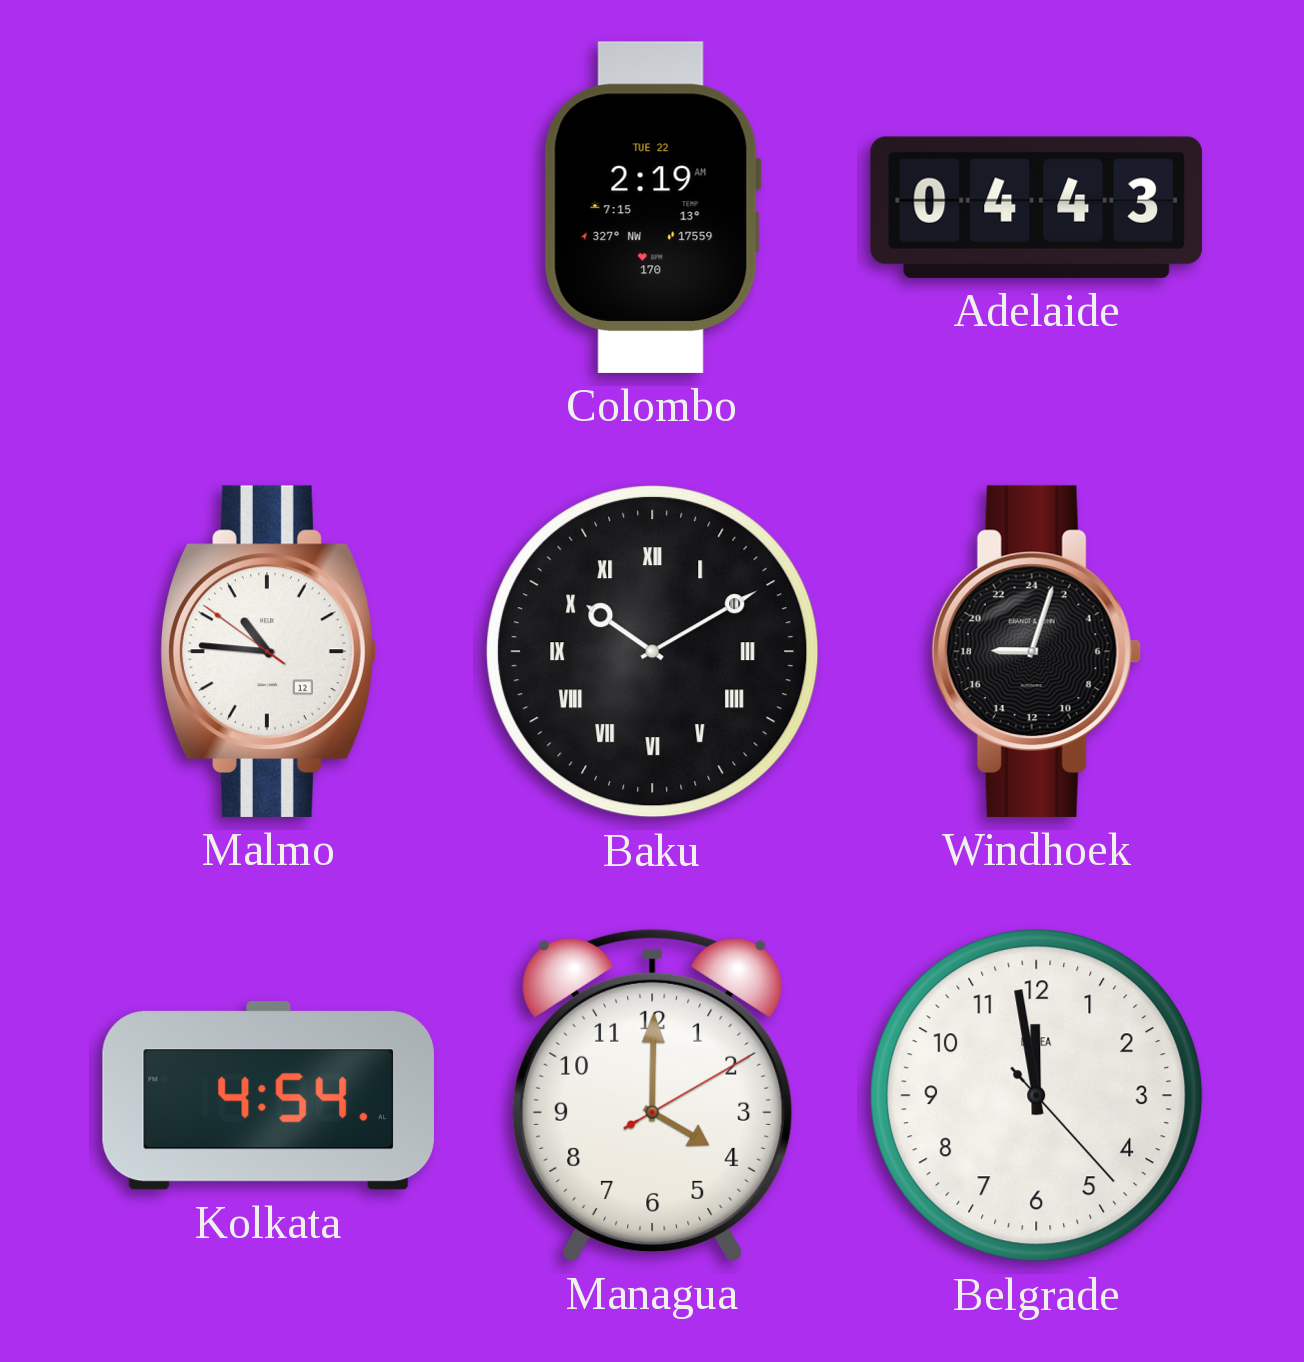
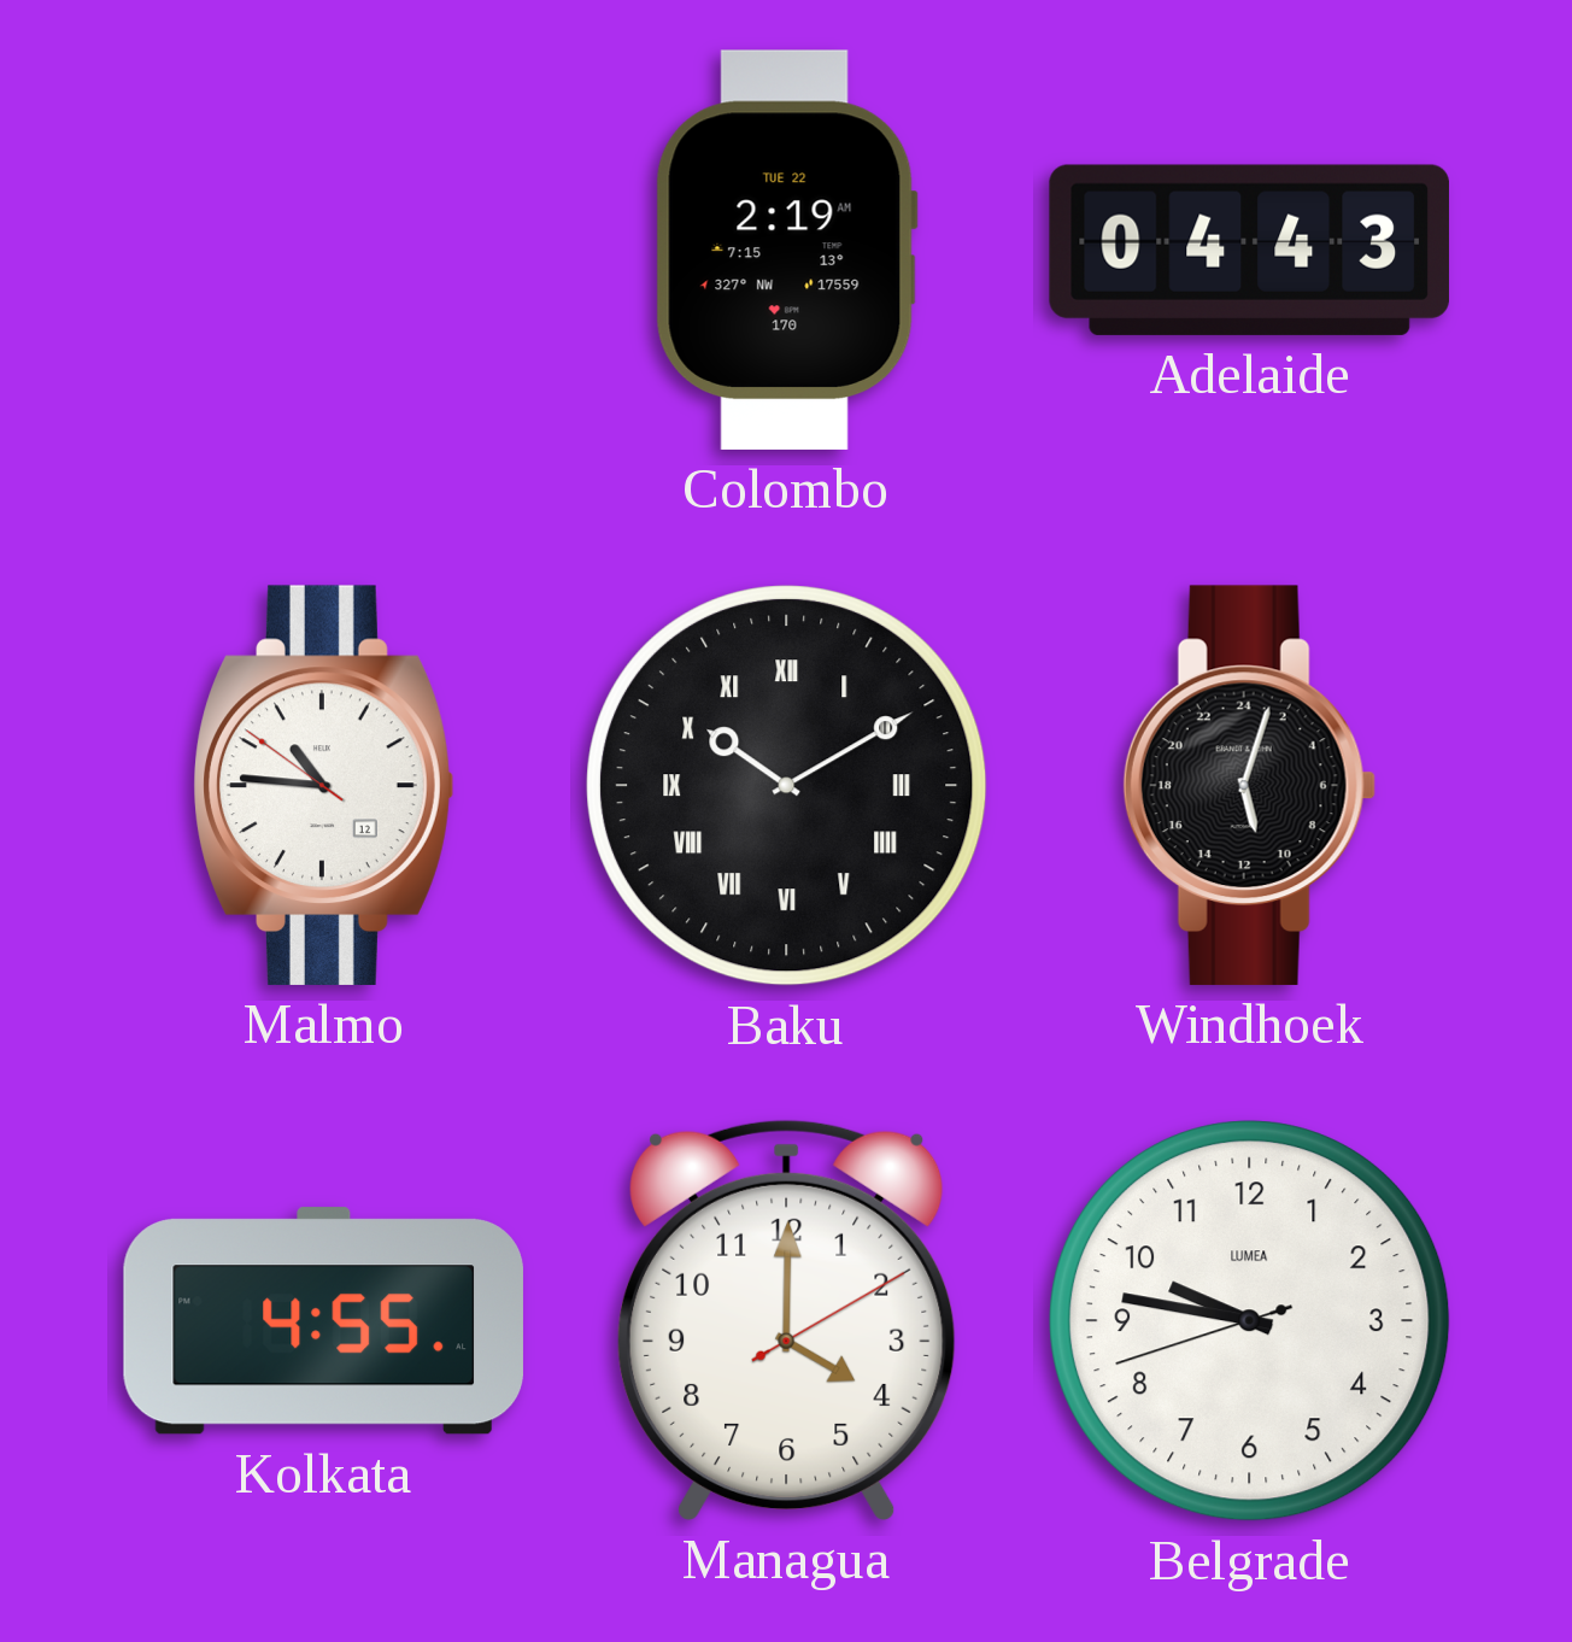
Windhoek: 18:03 -> 11:03 (1249, 785)
Kolkata: 4:54 -> 4:55 (323, 1321)
Belgrade: 11:58 -> 9:46 (1250, 1321)
